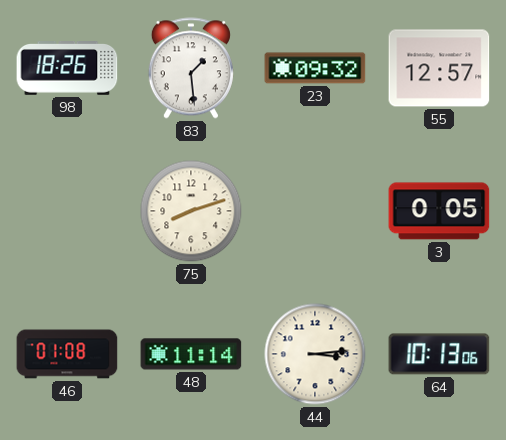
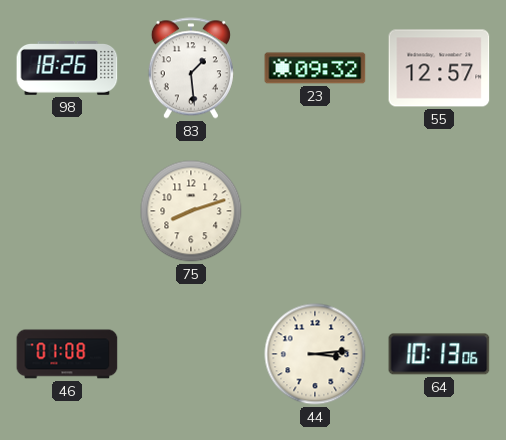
3: 0:05 -> none (439, 211)
48: 11:14 -> none (191, 354)
